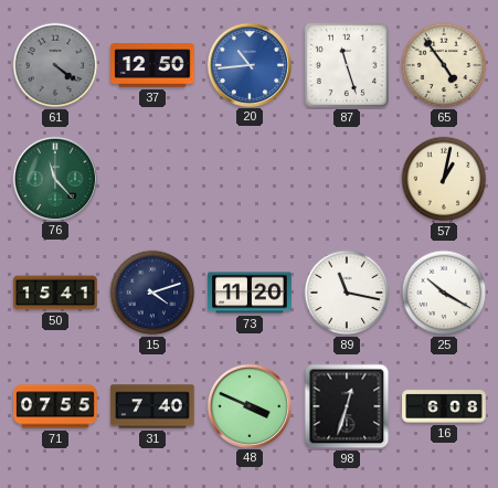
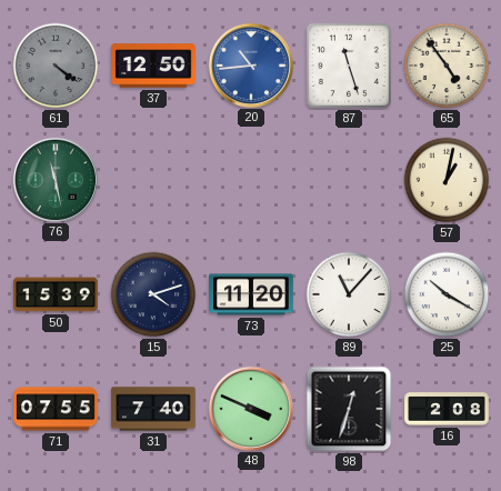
76: 11:23 -> 11:28 (54, 179)
50: 15:41 -> 15:39 (56, 294)
89: 11:17 -> 11:07 (349, 294)
16: 6:08 -> 2:08 (447, 409)
